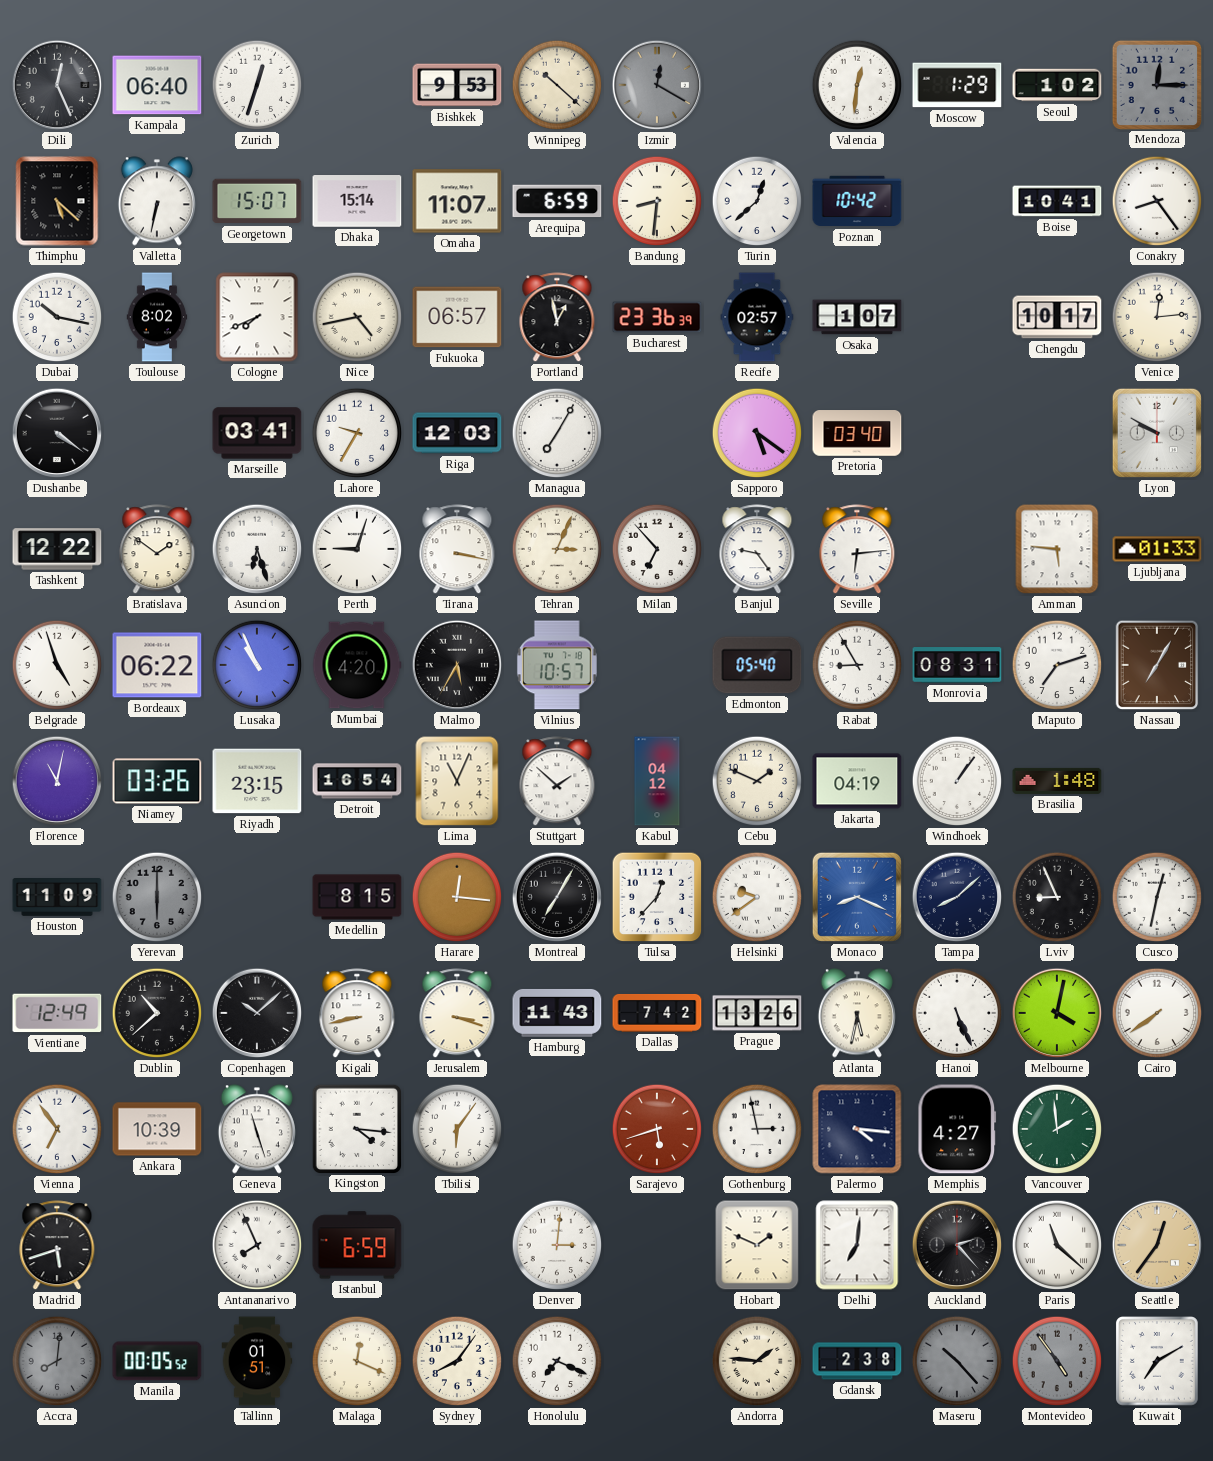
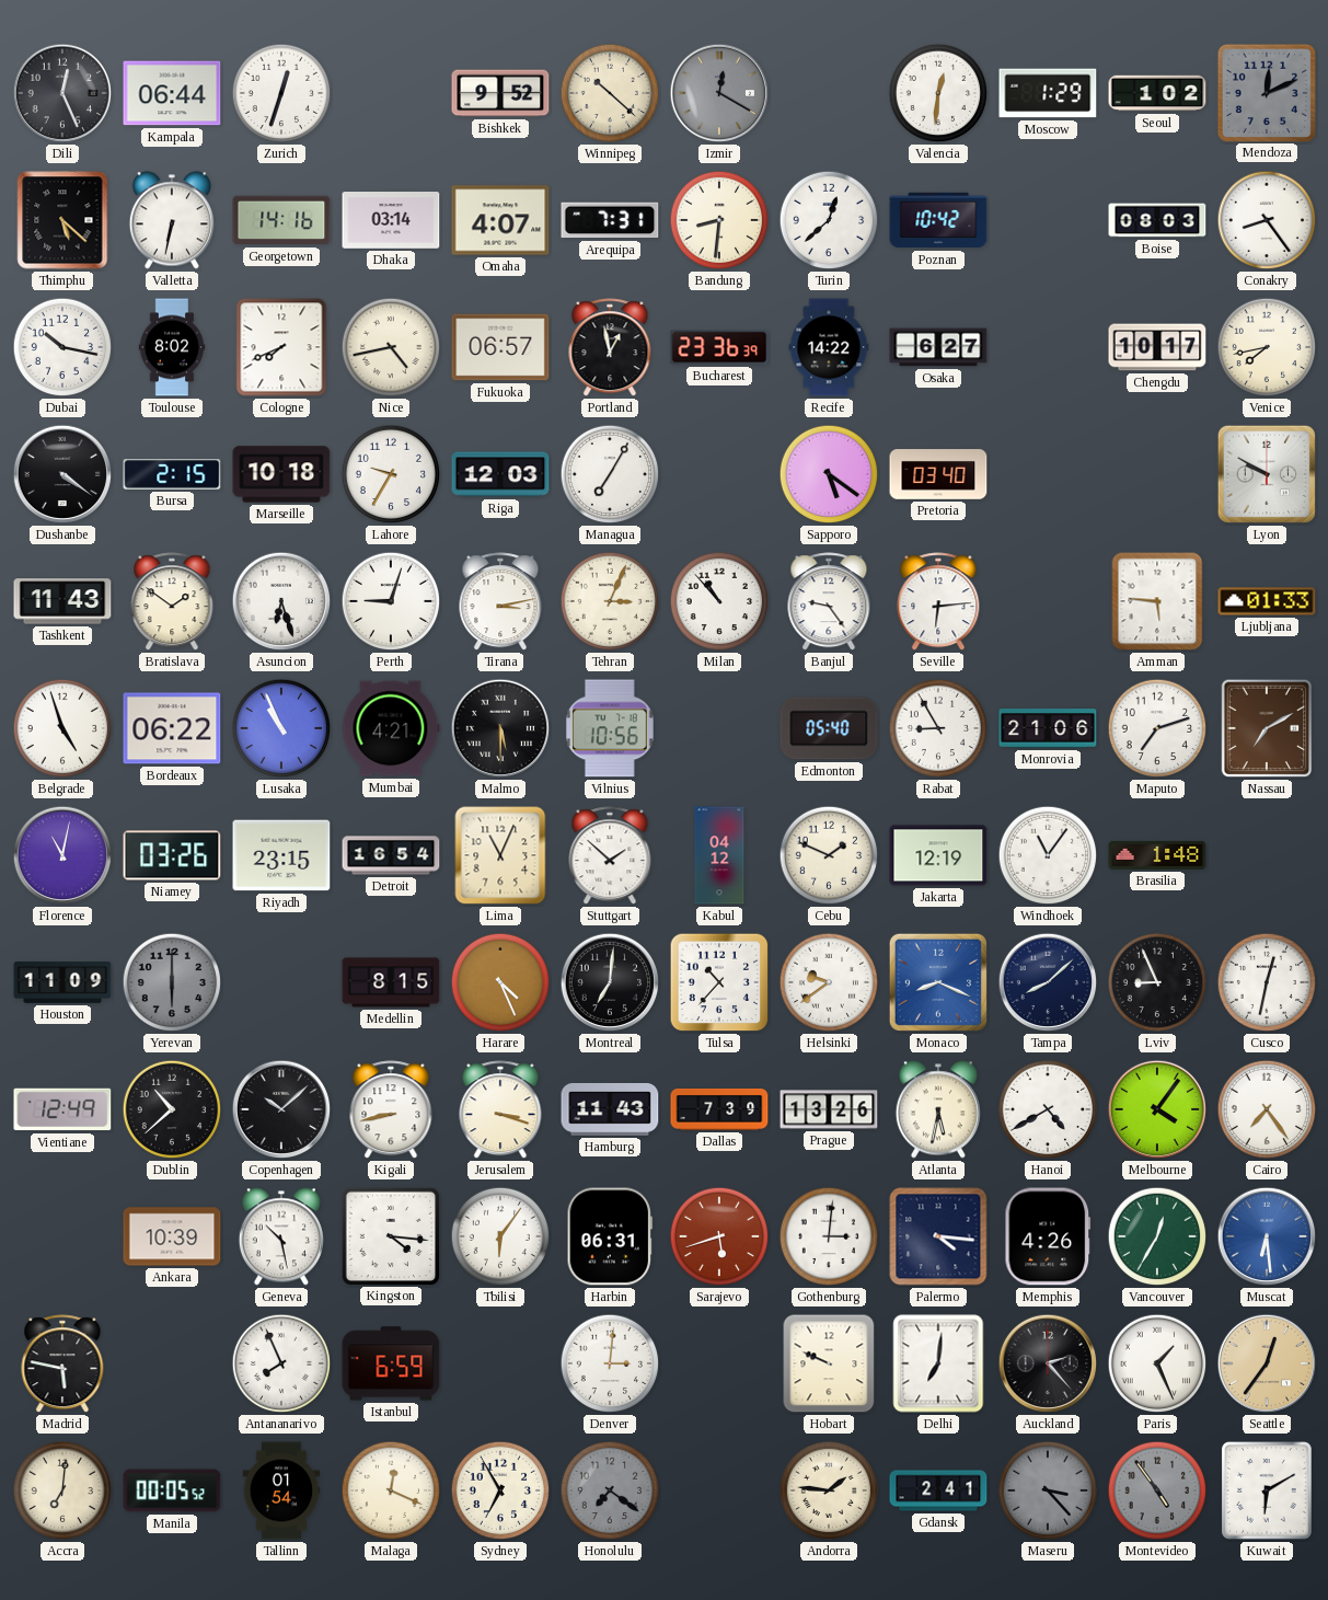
Kampala: 06:40 -> 06:44 (172, 93)
Bishkek: 9:53 -> 9:52 (500, 93)
Mendoza: 12:15 -> 12:11 (1266, 92)
Georgetown: 15:07 -> 14:16 (281, 220)
Dhaka: 15:14 -> 03:14 (391, 221)
Omaha: 11:07 -> 4:07 (500, 220)
Arequipa: 6:59 -> 7:31 (610, 220)
Boise: 10:41 -> 08:03 (1157, 220)
Recife: 02:57 -> 14:22 (829, 347)
Osaka: 1:07 -> 6:27 (938, 347)
Venice: 12:14 -> 7:43 (1267, 347)
Bursa: none -> 2:15 (172, 474)
Marseille: 03:41 -> 10:18 (281, 474)
Tashkent: 12:22 -> 11:43 (62, 601)
Tirana: 3:17 -> 3:13 (500, 602)
Milan: 6:53 -> 10:53 (719, 601)
Mumbai: 4:20 -> 4:21 (391, 728)
Malmo: 5:35 -> 5:30 (500, 728)
Vilnius: 10:57 -> 10:56 (610, 728)
Monrovia: 08:31 -> 21:06 (1048, 728)
Nassau: 7:05 -> 7:10 (1267, 728)
Jakarta: 04:19 -> 12:19 (938, 855)
Windhoek: 1:06 -> 11:06 (1048, 855)
Harare: 12:16 -> 4:26 (500, 982)
Montreal: 7:05 -> 7:01 (610, 982)
Tulsa: 12:37 -> 10:37 (719, 982)
Dallas: 7:42 -> 7:39 (719, 1109)
Hanoi: 5:26 -> 4:40 (1048, 1109)
Melbourne: 4:02 -> 4:06 (1157, 1109)
Cairo: 7:39 -> 7:24 (1267, 1109)
Vienna: 6:54 -> none (57, 1129)
Geneva: 11:27 -> 10:28 (281, 1236)
Harbin: none -> 06:31 (609, 1236)
Gothenburg: 2:58 -> 3:01 (829, 1236)
Memphis: 4:27 -> 4:26 (1048, 1236)
Vancouver: 1:59 -> 12:35 (1157, 1236)
Muscat: none -> 6:29 (1267, 1236)
Madrid: 5:42 -> 5:47 (62, 1365)
Hobart: 1:49 -> 9:49 (829, 1363)
Paris: 11:22 -> 1:26 (1157, 1363)
Accra: 8:01 -> 7:01 (62, 1490)
Accra dial: grey -> cream (62, 1490)
Tallinn: 01:51 -> 01:54 (281, 1490)
Sydney: 8:06 -> 6:55 (500, 1490)
Honolulu: 7:19 -> 7:21 (610, 1490)
Honolulu dial: white -> grey (610, 1490)
Gdansk: 2:38 -> 2:41 (938, 1490)
Maseru: 10:23 -> 3:23 (1048, 1490)
Kuwait: 7:10 -> 6:10 (1268, 1492)
